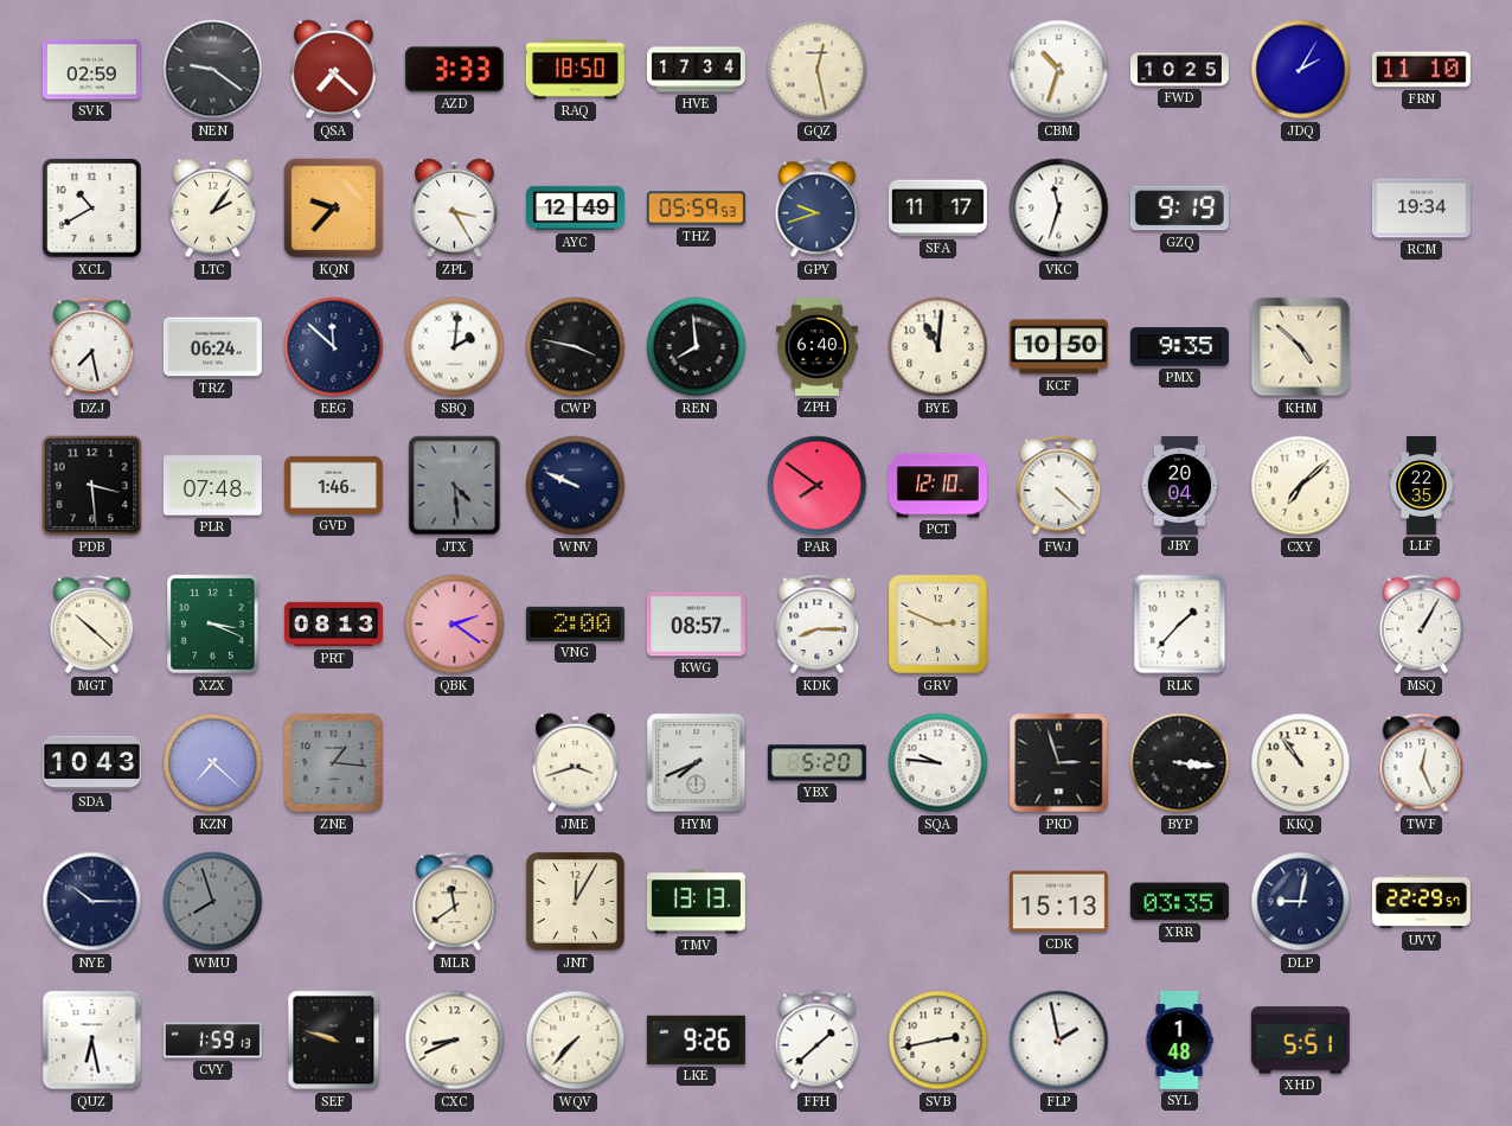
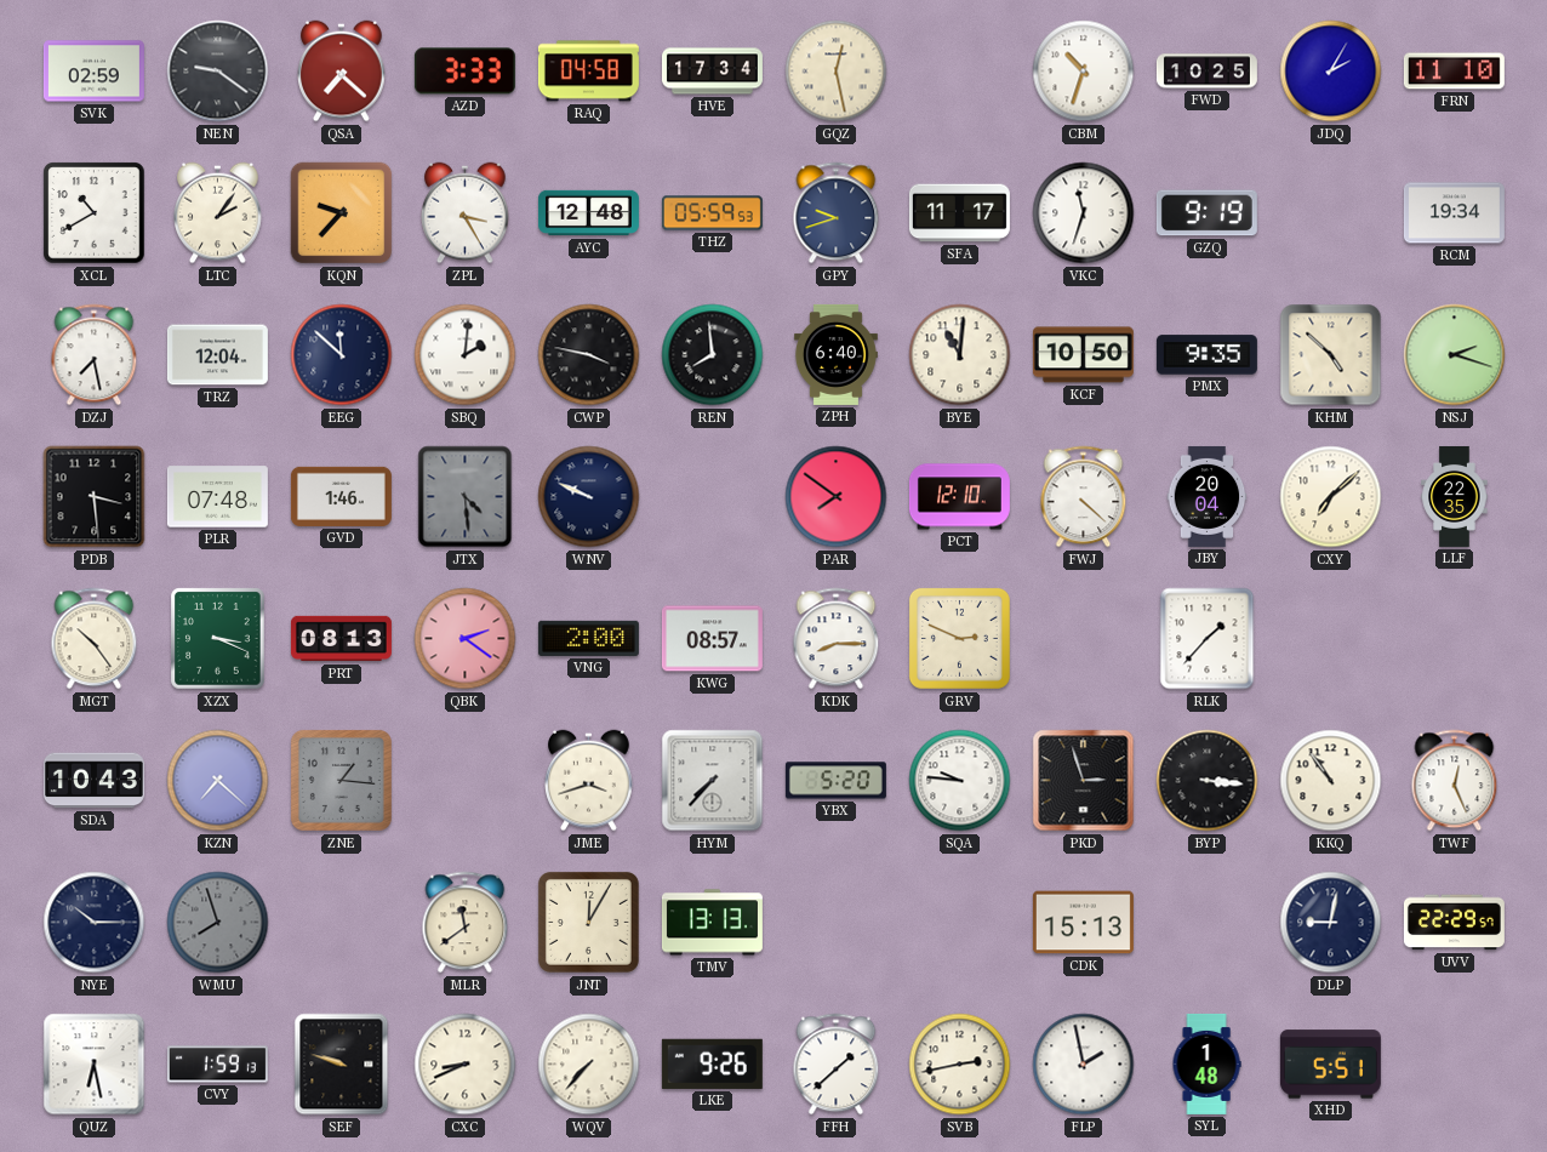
RAQ: 18:50 -> 04:58 (588, 72)
AYC: 12:49 -> 12:48 (588, 213)
TRZ: 06:24 -> 12:04 (217, 355)
NSJ: none -> 2:18 (1455, 355)
MGT: 10:22 -> 10:24 (95, 639)
MSQ: 1:05 -> none (1422, 625)
HYM: 7:41 -> 7:37 (713, 781)
XRR: 03:35 -> none (1179, 902)
